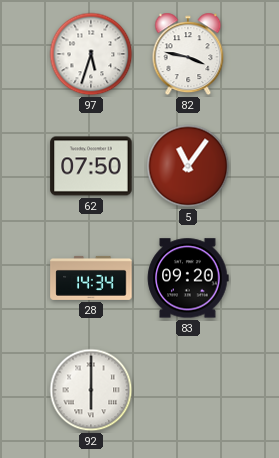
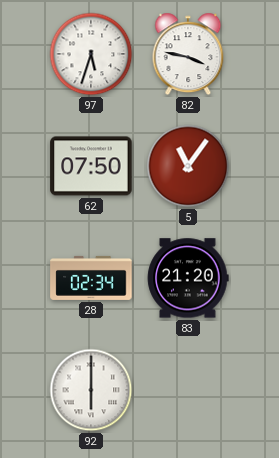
28: 14:34 -> 02:34 (91, 278)
83: 09:20 -> 21:20 (188, 278)
